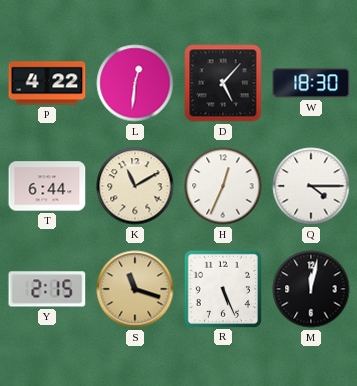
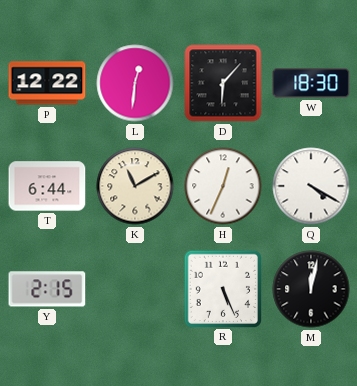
P: 4:22 -> 12:22 (47, 83)
D: 5:07 -> 6:07 (223, 83)
Q: 4:15 -> 4:20 (311, 186)
S: 11:18 -> none (135, 289)
